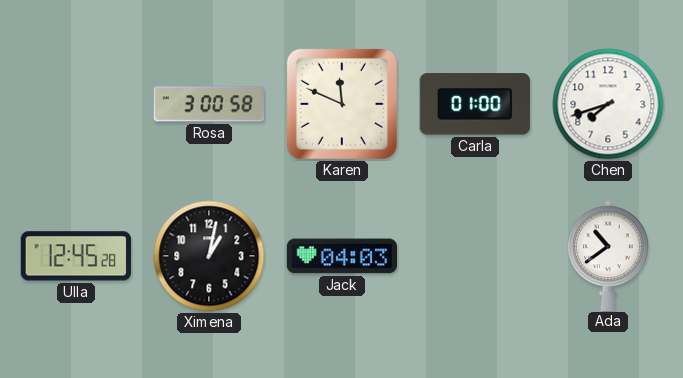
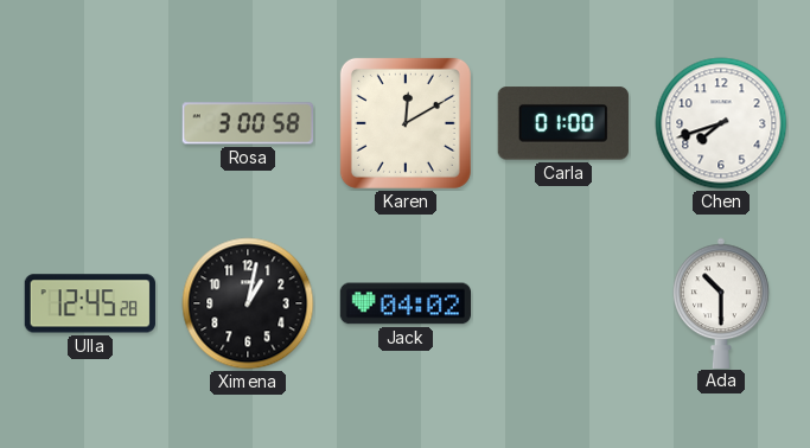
Karen: 11:49 -> 12:10 (406, 123)
Jack: 04:03 -> 04:02 (404, 303)
Ada: 10:39 -> 10:30 (721, 302)
